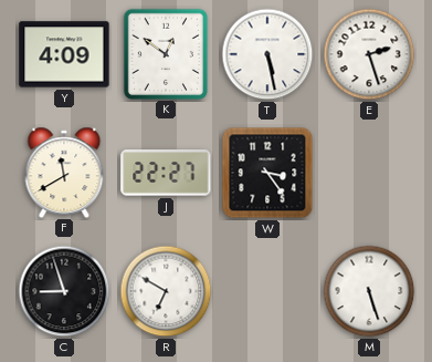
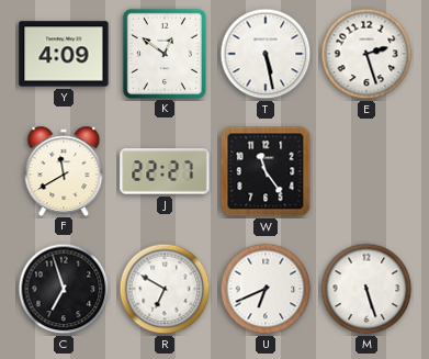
W: 3:24 -> 11:24 (266, 171)
C: 8:57 -> 6:57 (64, 289)
U: none -> 6:41 (266, 289)
